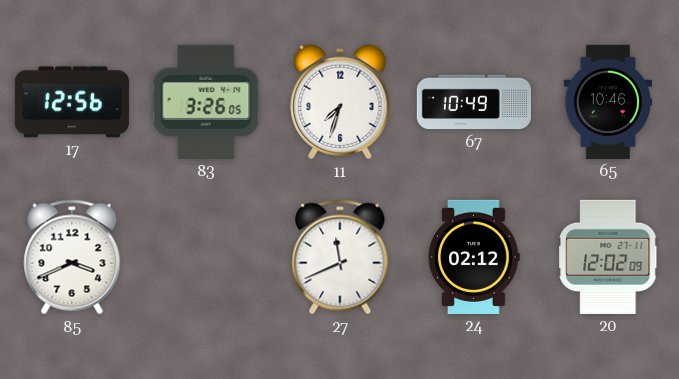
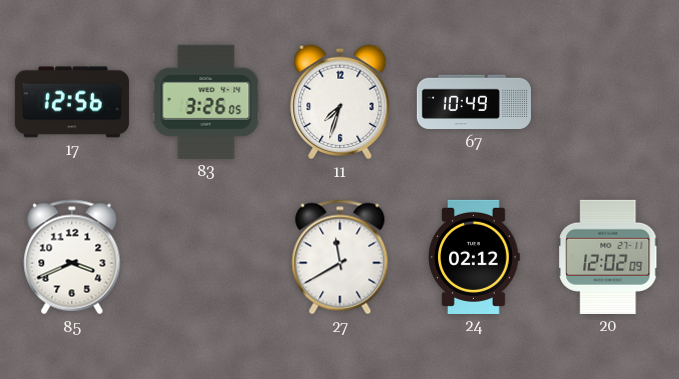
65: 10:46 -> none (608, 102)
27: 11:41 -> 11:40 (340, 257)
